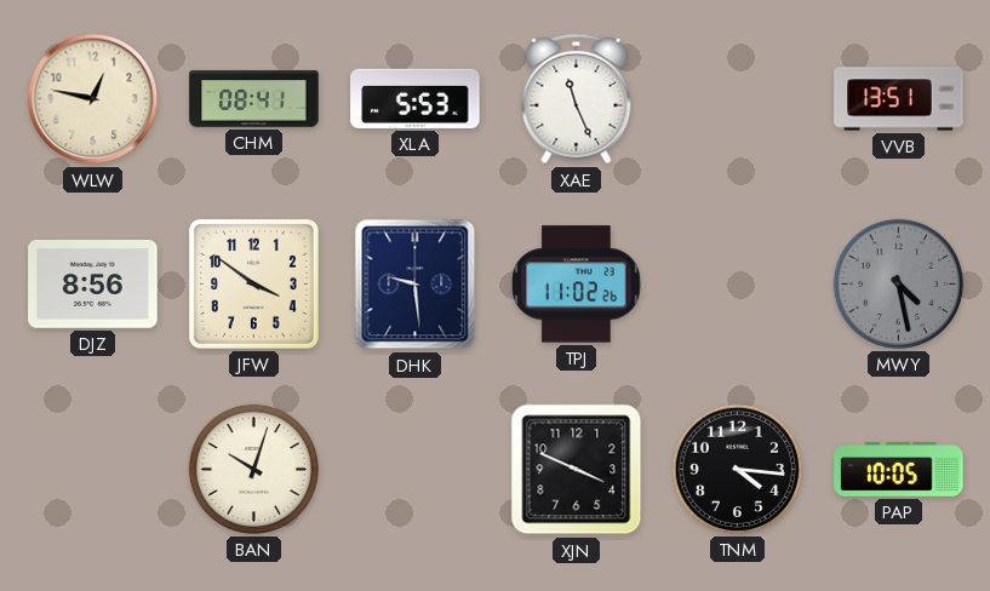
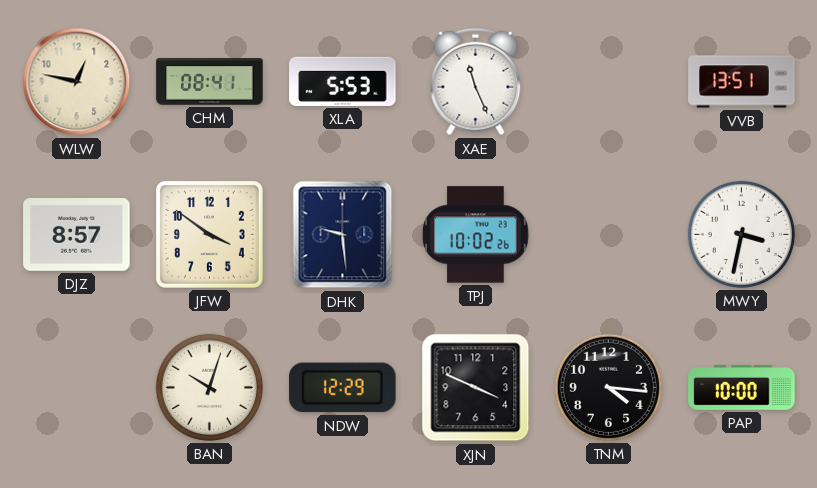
DJZ: 8:56 -> 8:57 (77, 235)
TPJ: 11:02 -> 10:02 (476, 235)
MWY: 4:28 -> 3:32 (741, 234)
MWY dial: grey -> white (741, 234)
NDW: none -> 12:29 (343, 388)
PAP: 10:05 -> 10:00 (742, 388)
